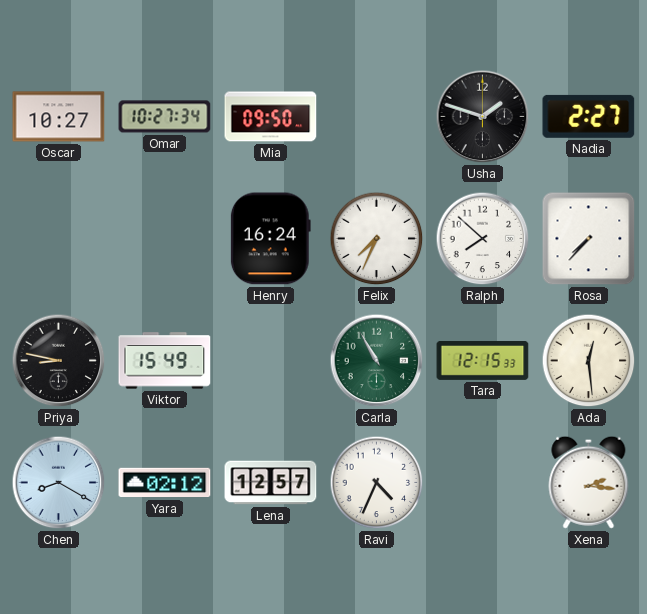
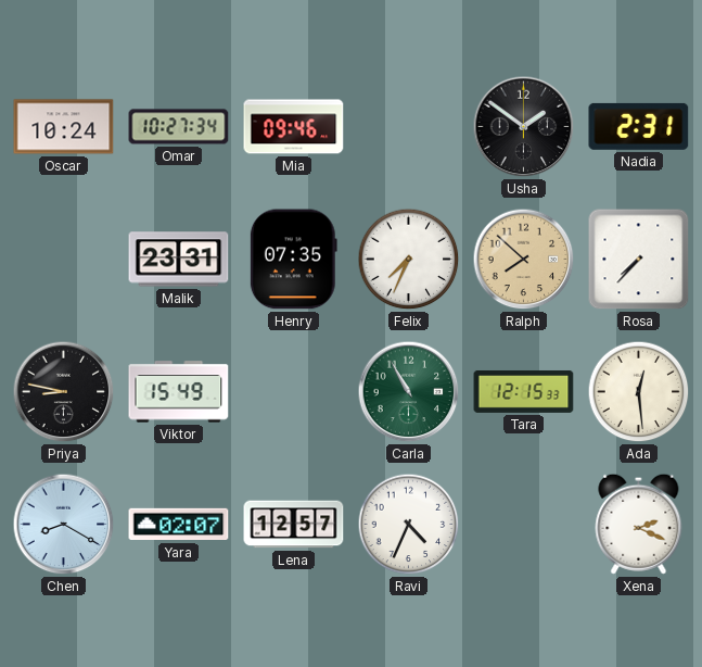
Oscar: 10:27 -> 10:24 (64, 127)
Mia: 09:50 -> 09:46 (294, 127)
Usha: 1:48 -> 1:51 (524, 127)
Nadia: 2:27 -> 2:31 (639, 126)
Malik: none -> 23:31 (179, 260)
Henry: 16:24 -> 07:35 (293, 260)
Ralph dial: white -> champagne (524, 260)
Yara: 02:12 -> 02:07 (179, 525)
Xena: 2:16 -> 2:19 (639, 524)
